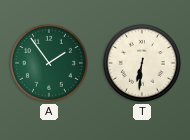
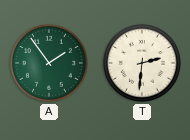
T: 6:31 -> 2:31 (142, 63)
